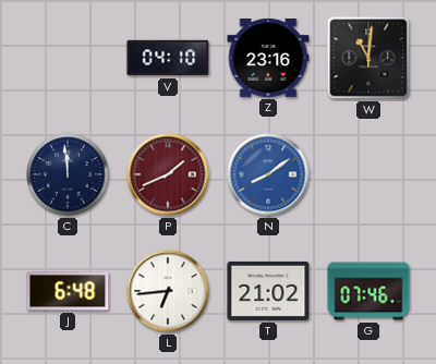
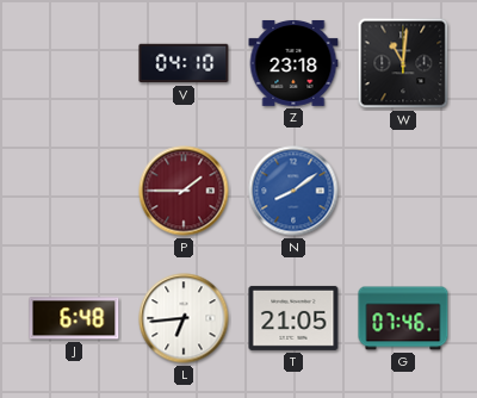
Z: 23:16 -> 23:18 (293, 63)
C: 11:59 -> none (68, 174)
P: 1:41 -> 1:45 (184, 191)
T: 21:02 -> 21:05 (293, 318)
